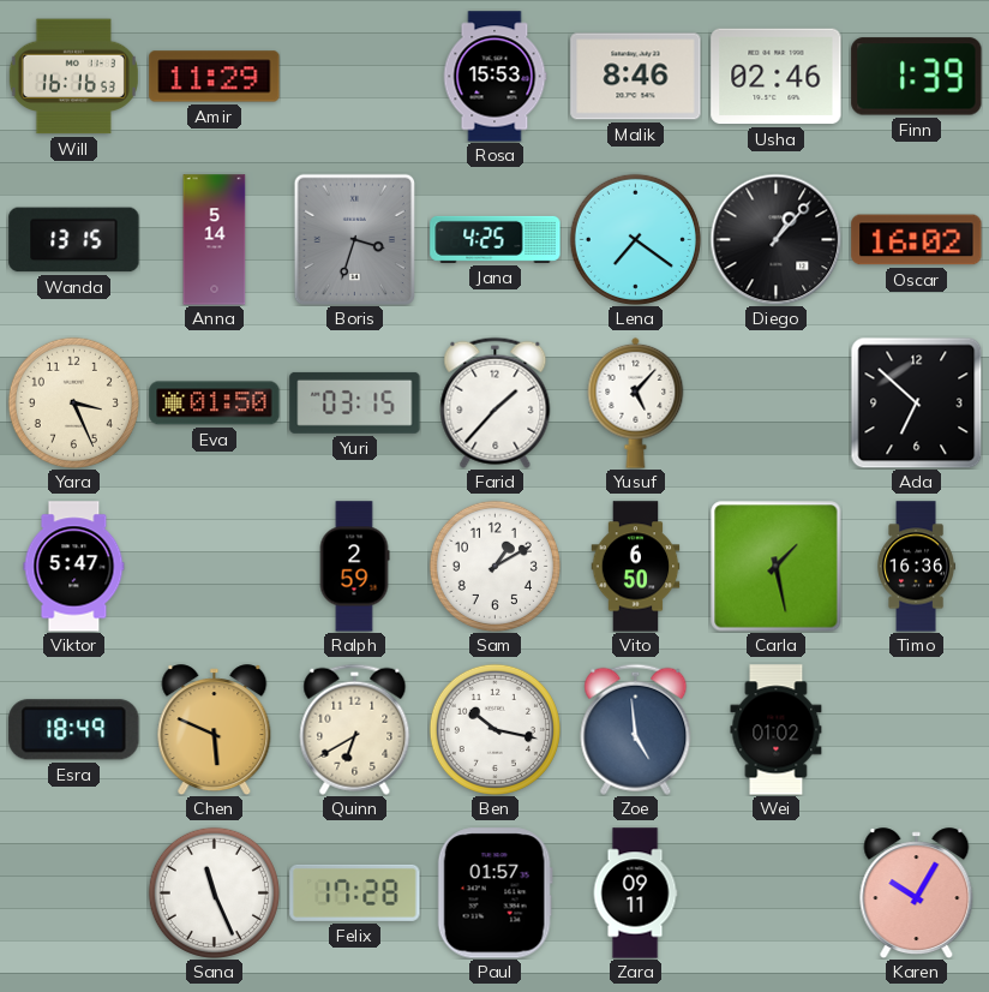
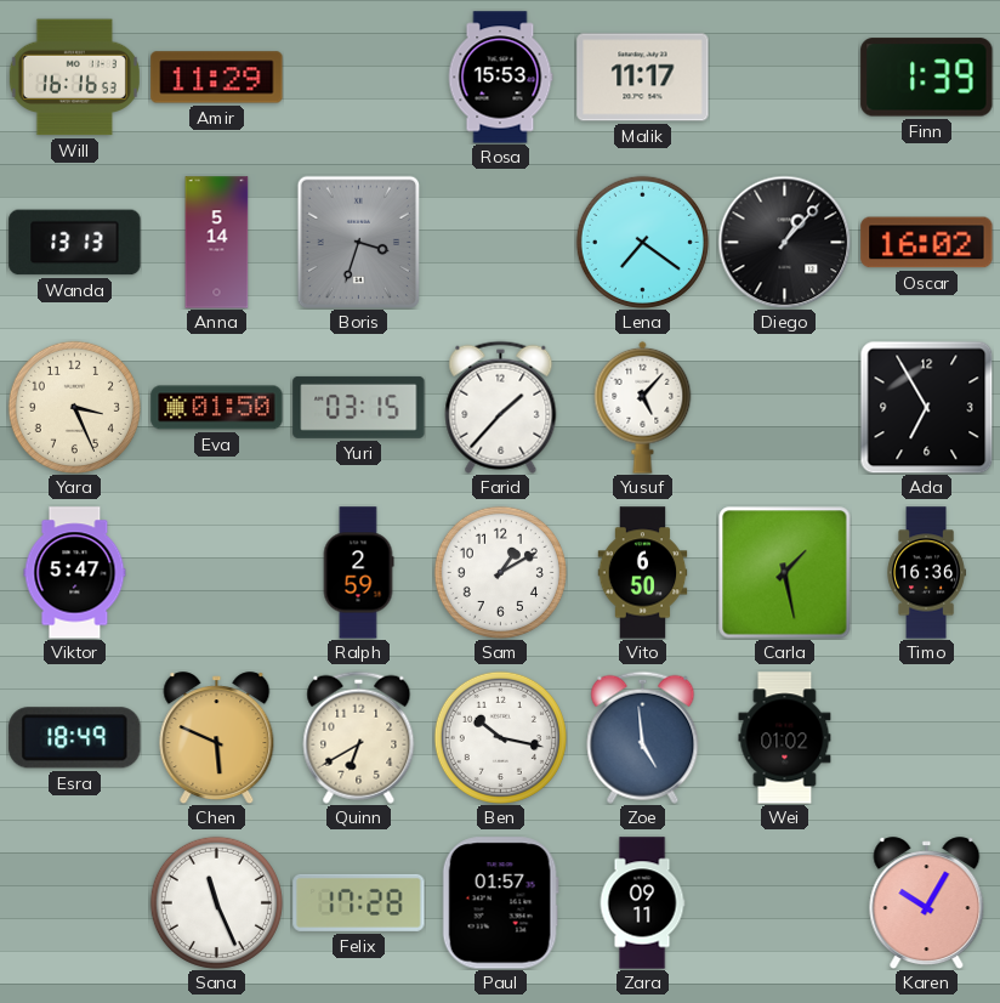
Malik: 8:46 -> 11:17 (643, 78)
Usha: 02:46 -> none (777, 77)
Wanda: 13:15 -> 13:13 (75, 243)
Jana: 4:25 -> none (496, 239)
Ada: 6:52 -> 6:55 (926, 407)
